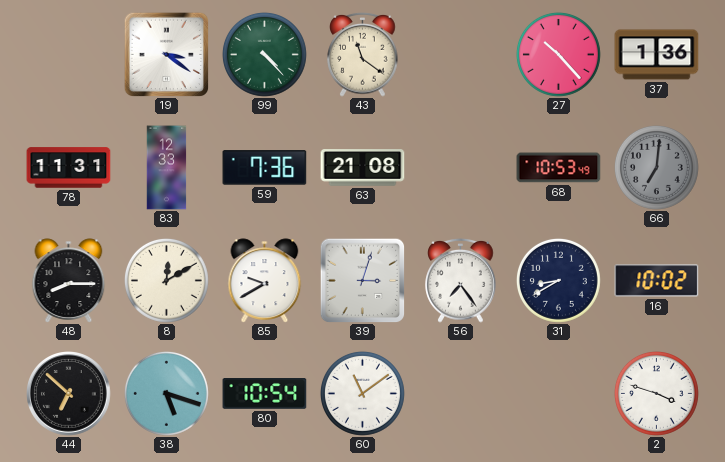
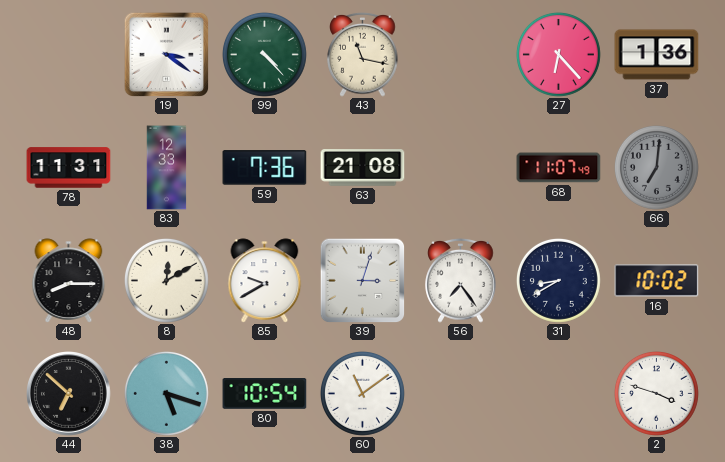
43: 11:21 -> 11:17 (363, 54)
27: 10:23 -> 6:23 (558, 54)
68: 10:53 -> 11:07 (559, 168)
